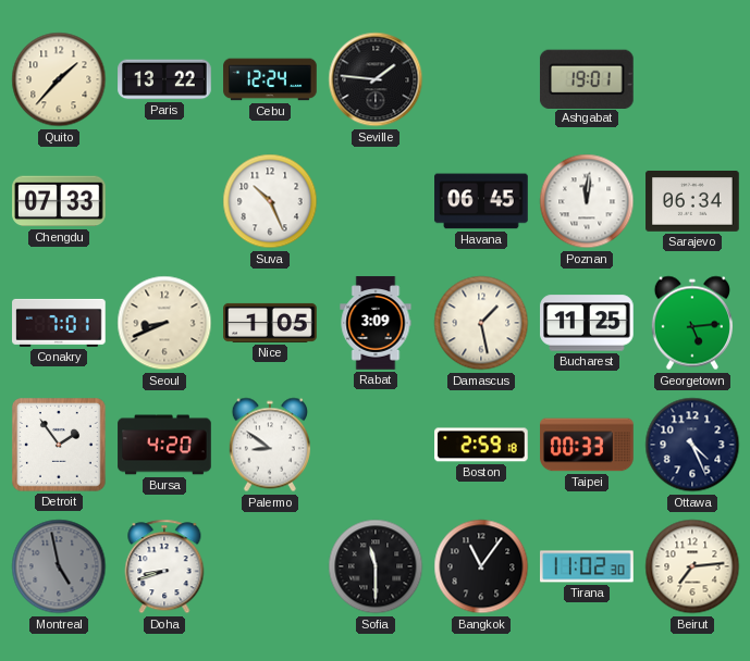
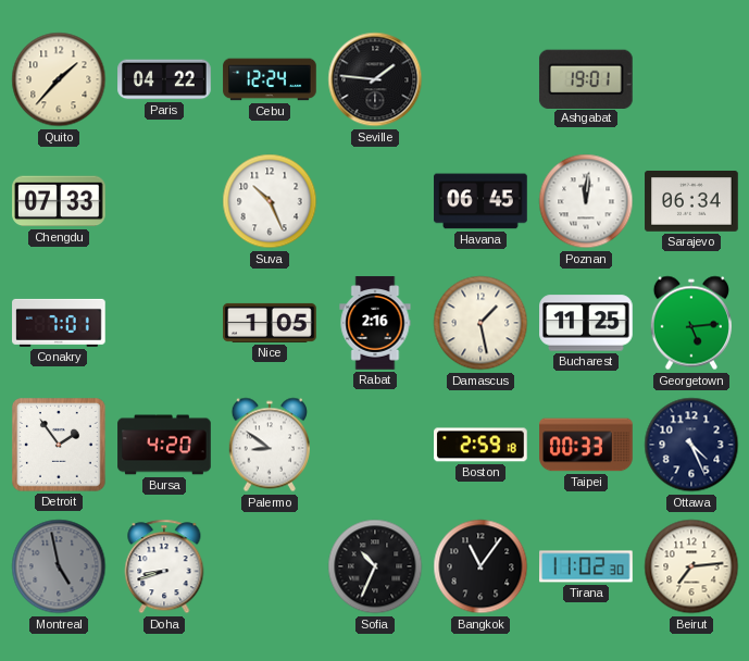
Paris: 13:22 -> 04:22 (164, 79)
Seoul: 8:41 -> none (164, 323)
Rabat: 3:09 -> 2:16 (375, 323)
Sofia: 11:30 -> 10:34 (375, 566)
